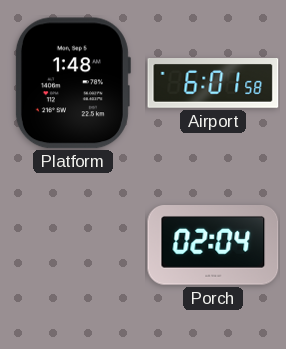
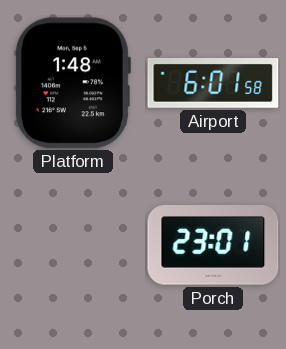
Porch: 02:04 -> 23:01 (213, 246)
